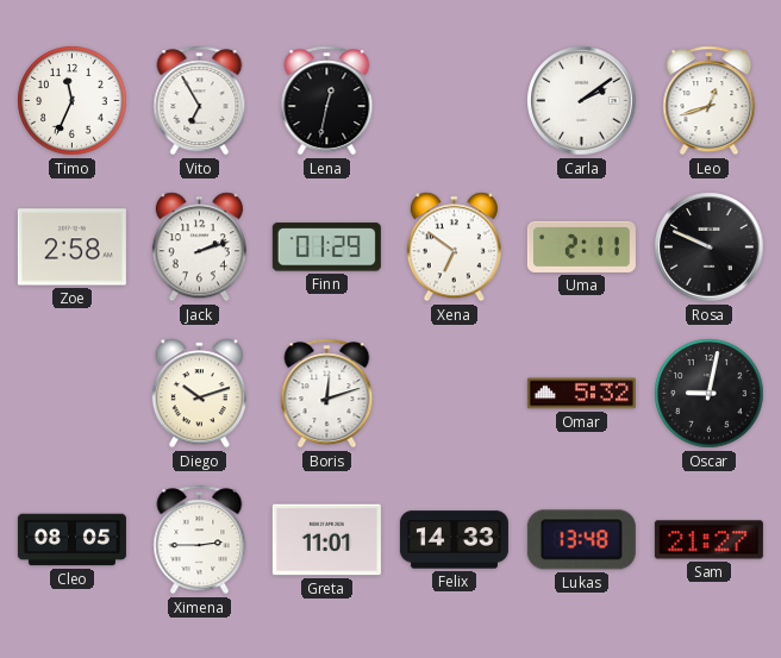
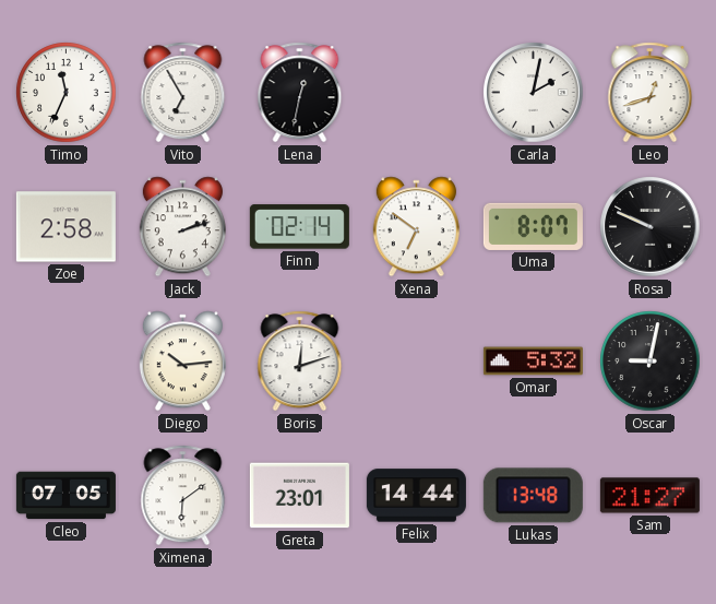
Carla: 2:09 -> 2:02 (534, 93)
Finn: 01:29 -> 02:14 (299, 227)
Uma: 2:11 -> 8:07 (533, 226)
Diego: 10:12 -> 10:14 (182, 362)
Cleo: 08:05 -> 07:05 (65, 496)
Ximena: 2:45 -> 6:09 (183, 496)
Greta: 11:01 -> 23:01 (299, 496)
Felix: 14:33 -> 14:44 (416, 496)
